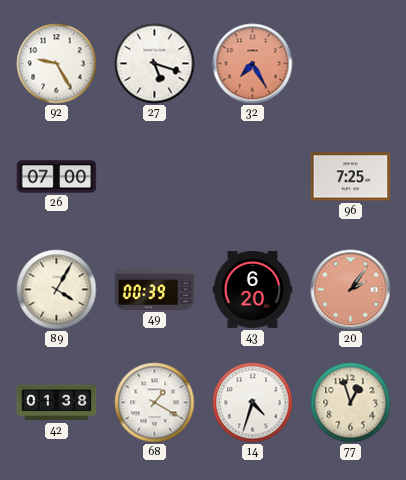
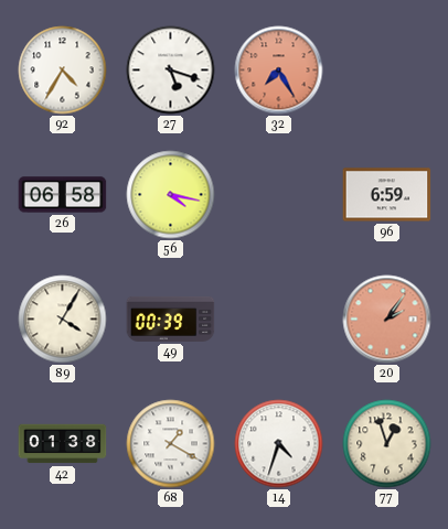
92: 9:25 -> 4:35 (63, 71)
26: 07:00 -> 06:58 (63, 195)
56: none -> 4:17 (171, 195)
96: 7:25 -> 6:59 (387, 195)
43: 6:20 -> none (253, 290)
